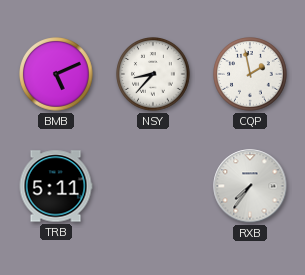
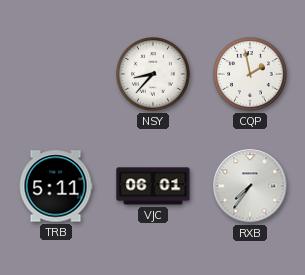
BMB: 5:11 -> none (56, 74)
VJC: none -> 06:01 (153, 186)
